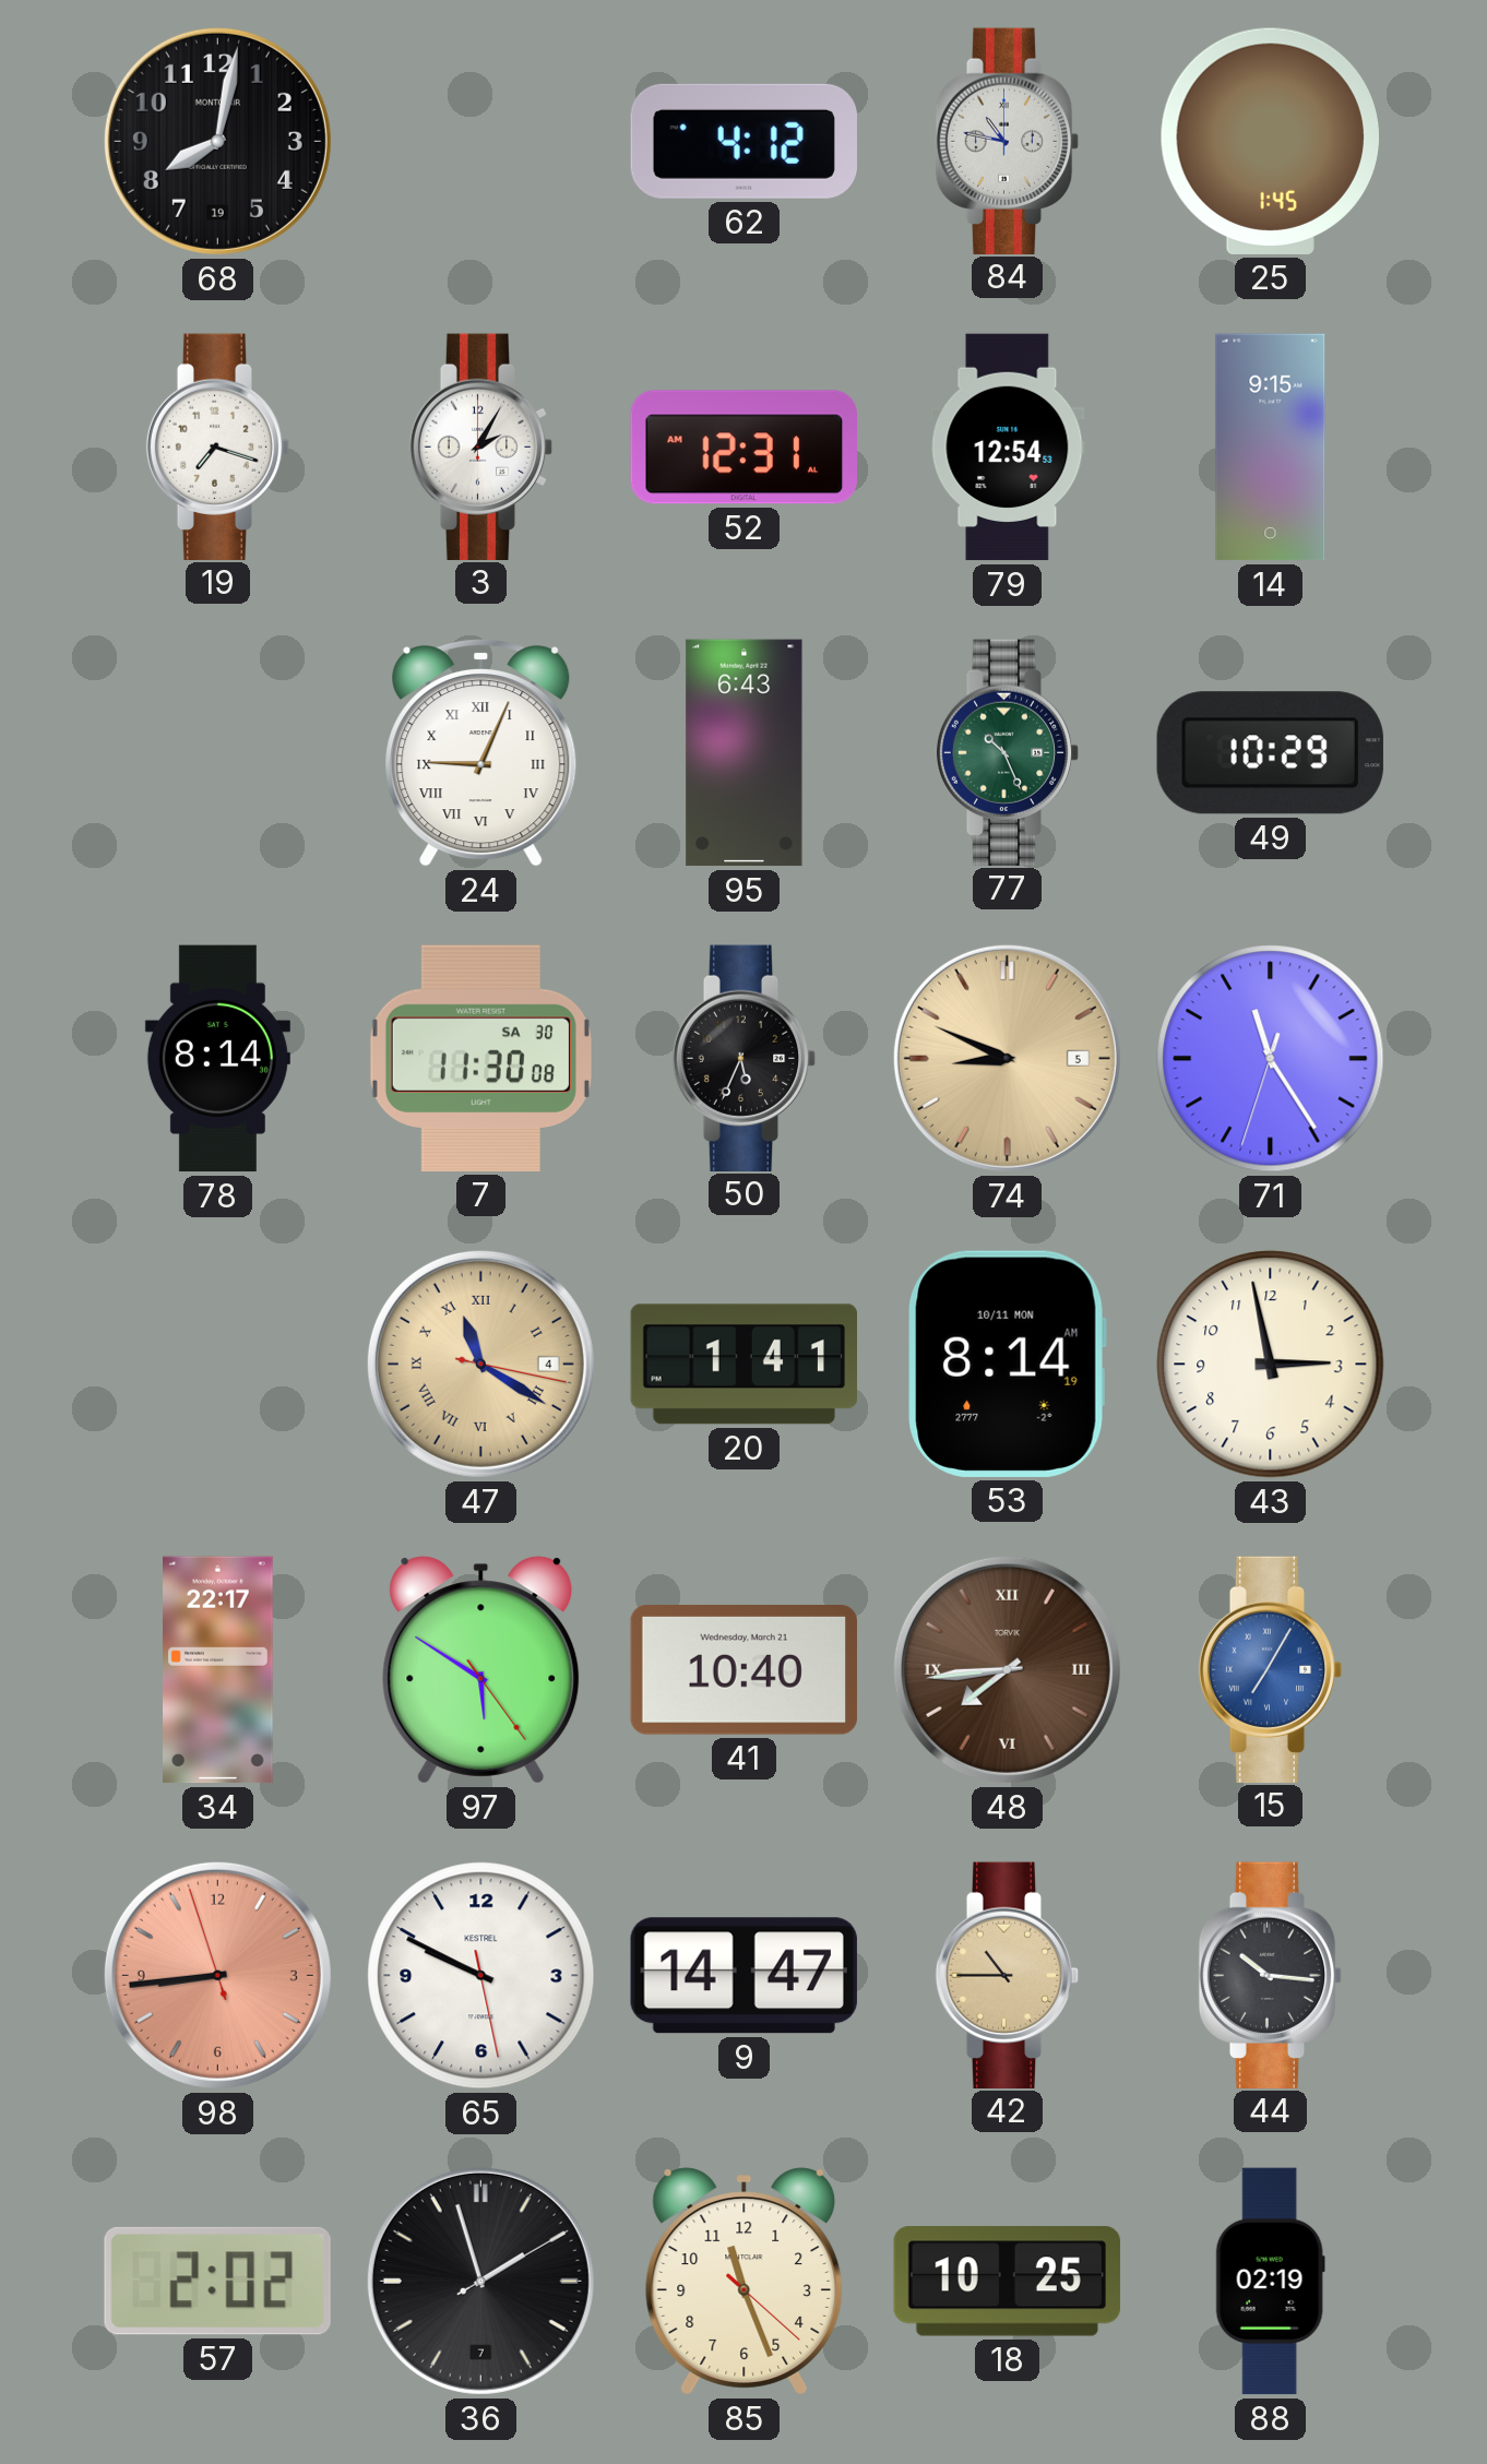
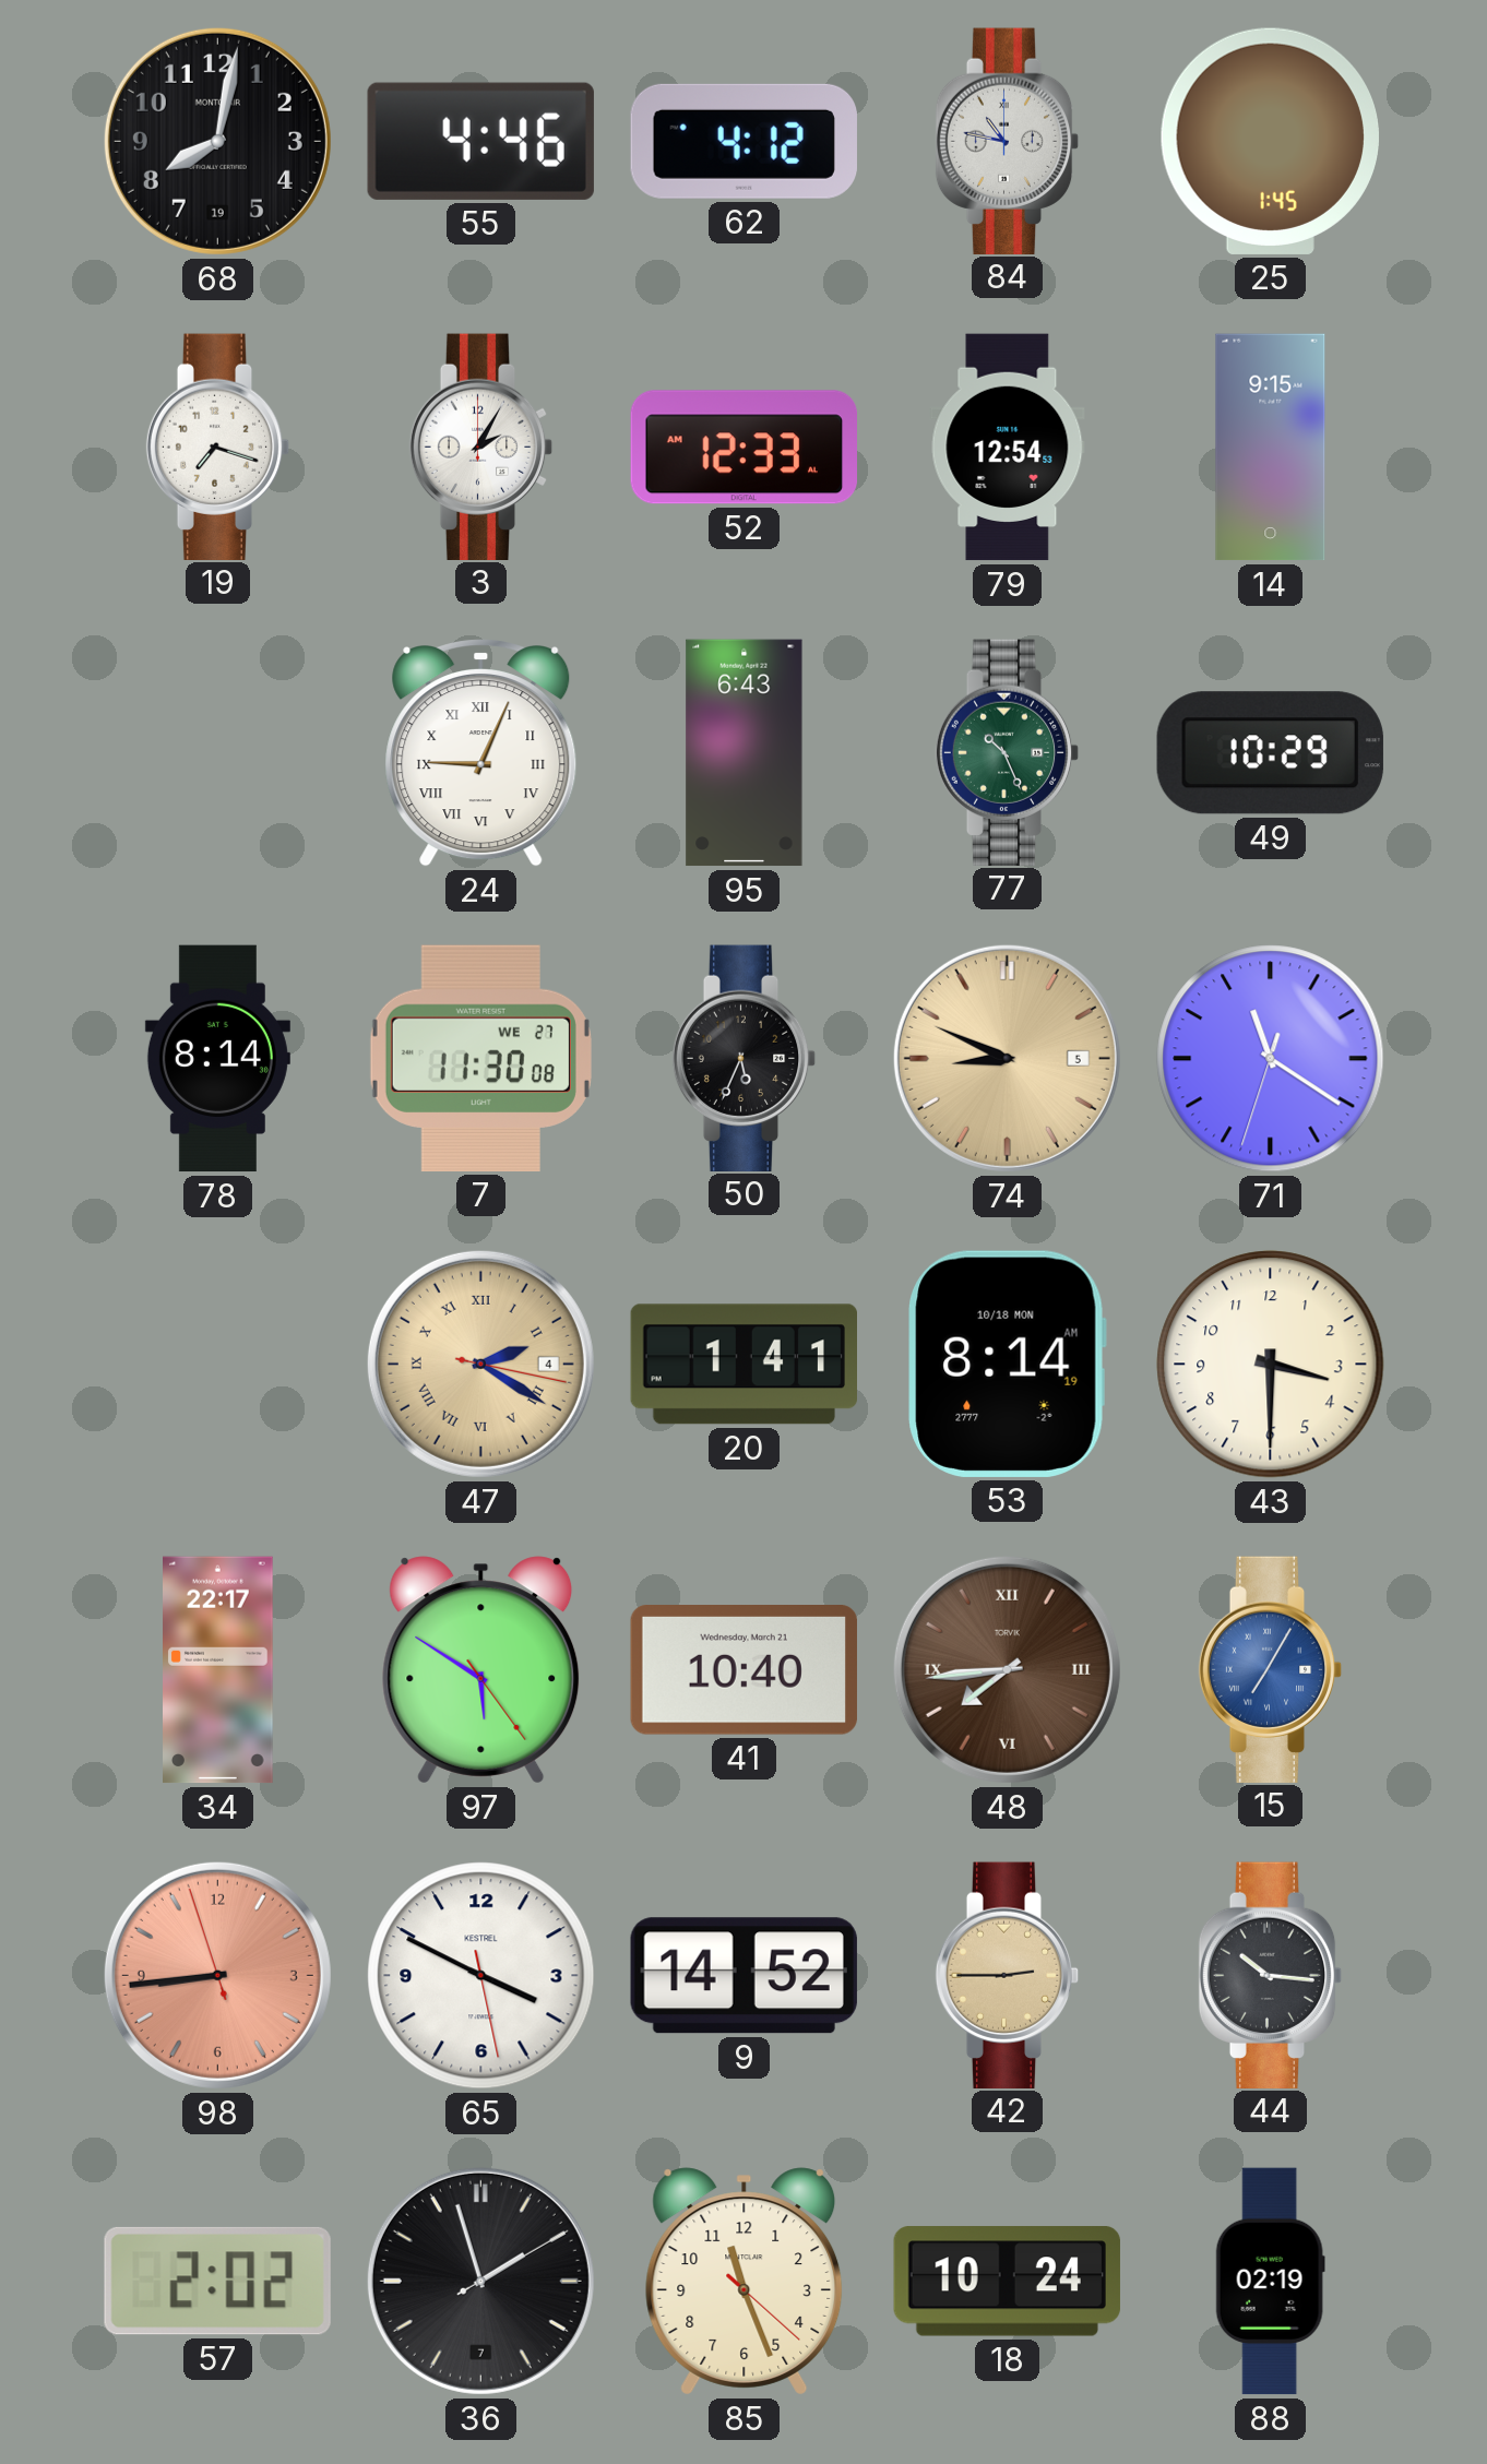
55: none -> 4:46 (480, 141)
52: 12:31 -> 12:33 (743, 448)
7 date: SA 30 -> WE 27 (480, 1058)
71: 11:24 -> 11:20 (1271, 1059)
47: 11:20 -> 2:20 (480, 1364)
53 date: 10/11 MON -> 10/18 MON (1007, 1364)
43: 2:58 -> 3:30 (1271, 1365)
65: 9:49 -> 3:49 (481, 1976)
9: 14:47 -> 14:52 (743, 1976)
42: 10:45 -> 2:45 (1008, 1975)
18: 10:25 -> 10:24 (1007, 2282)
